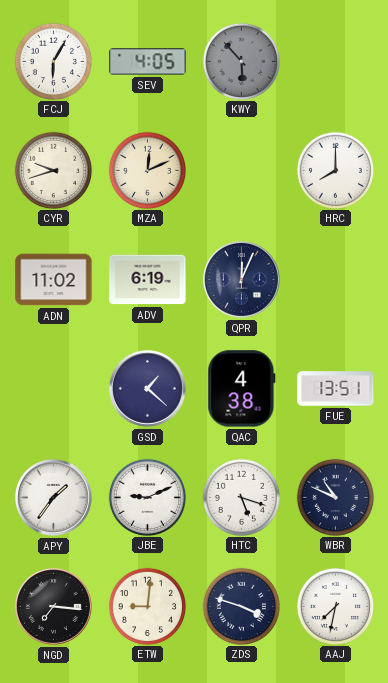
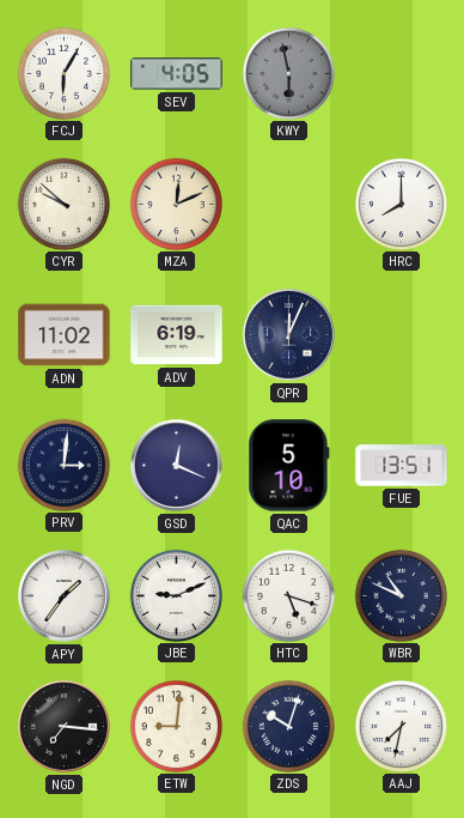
KWY: 5:53 -> 5:58 (288, 73)
CYR: 9:42 -> 9:52 (63, 204)
PRV: none -> 3:01 (63, 465)
GSD: 1:22 -> 12:19 (176, 465)
QAC: 4:38 -> 5:10 (289, 466)
ZDS: 3:48 -> 10:03 (288, 726)
